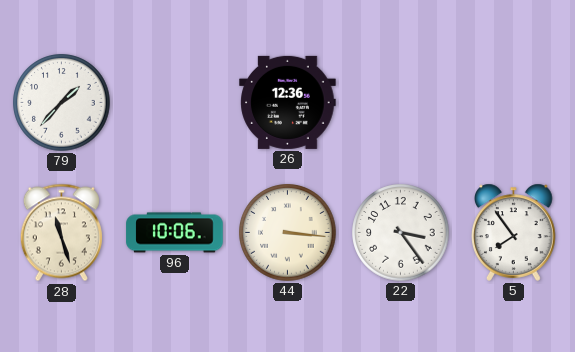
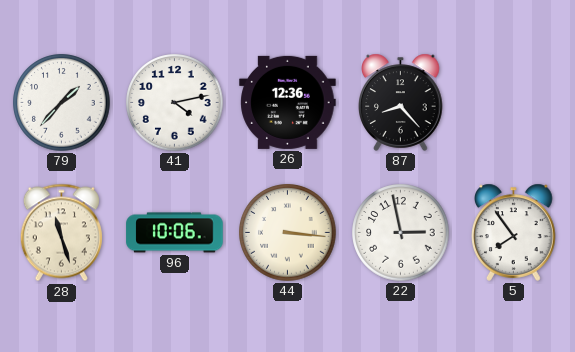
41: none -> 4:13 (175, 103)
87: none -> 8:23 (401, 102)
22: 3:24 -> 2:58 (401, 233)
